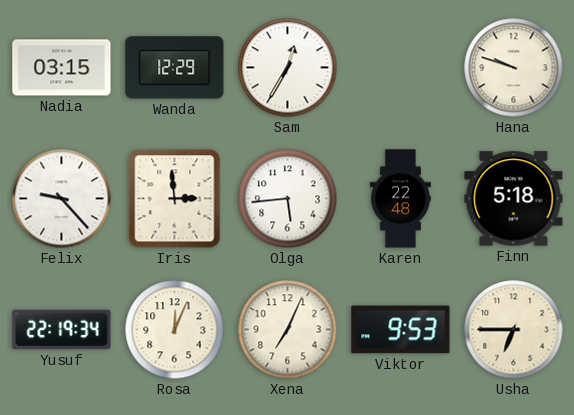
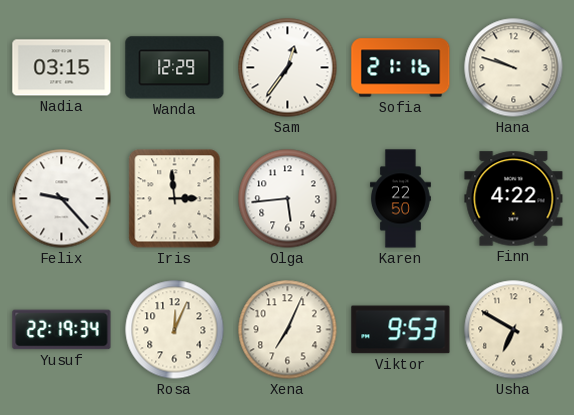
Sam: 12:35 -> 12:36 (288, 68)
Sofia: none -> 21:16 (401, 68)
Karen: 22:48 -> 22:50 (400, 199)
Finn: 5:18 -> 4:22 (514, 199)
Usha: 6:45 -> 6:50 (514, 330)
